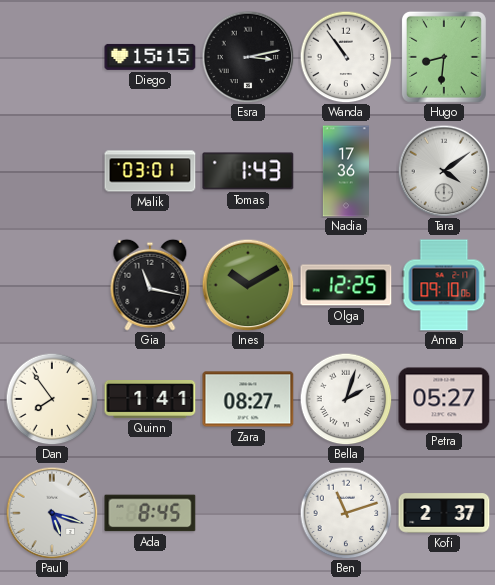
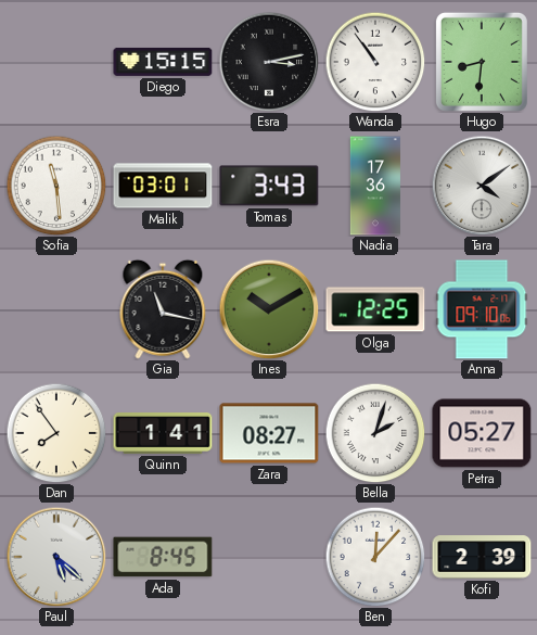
Sofia: none -> 11:29 (56, 186)
Tomas: 1:43 -> 3:43 (269, 186)
Paul: 5:18 -> 5:22 (56, 557)
Ben: 11:12 -> 12:07 (375, 557)
Kofi: 2:37 -> 2:39 (482, 557)
